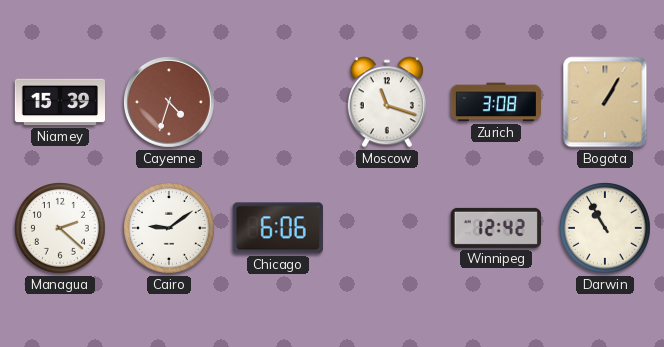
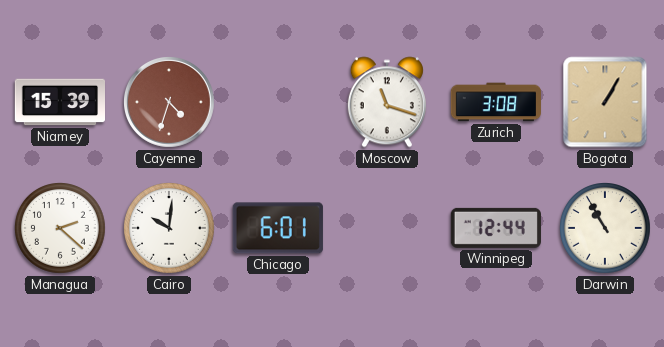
Cairo: 9:09 -> 10:01 (170, 229)
Chicago: 6:06 -> 6:01 (278, 228)
Winnipeg: 12:42 -> 12:44 (496, 228)
